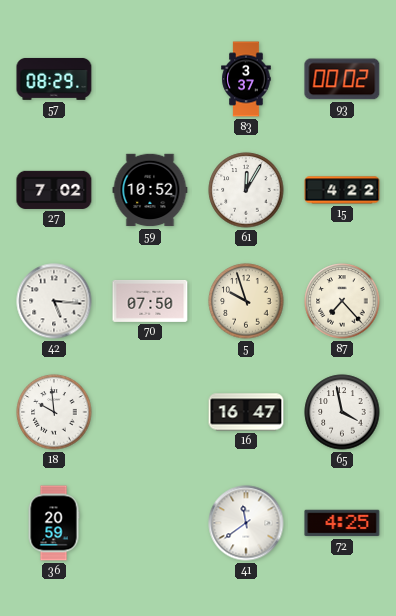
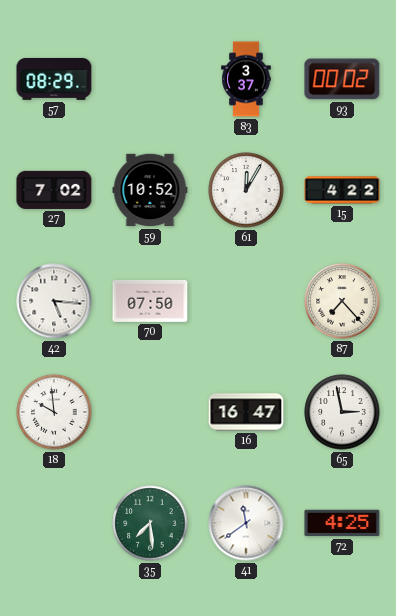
5: 9:57 -> none (246, 301)
65: 3:58 -> 2:58 (342, 412)
36: 20:59 -> none (54, 523)
35: none -> 7:29 (150, 523)
